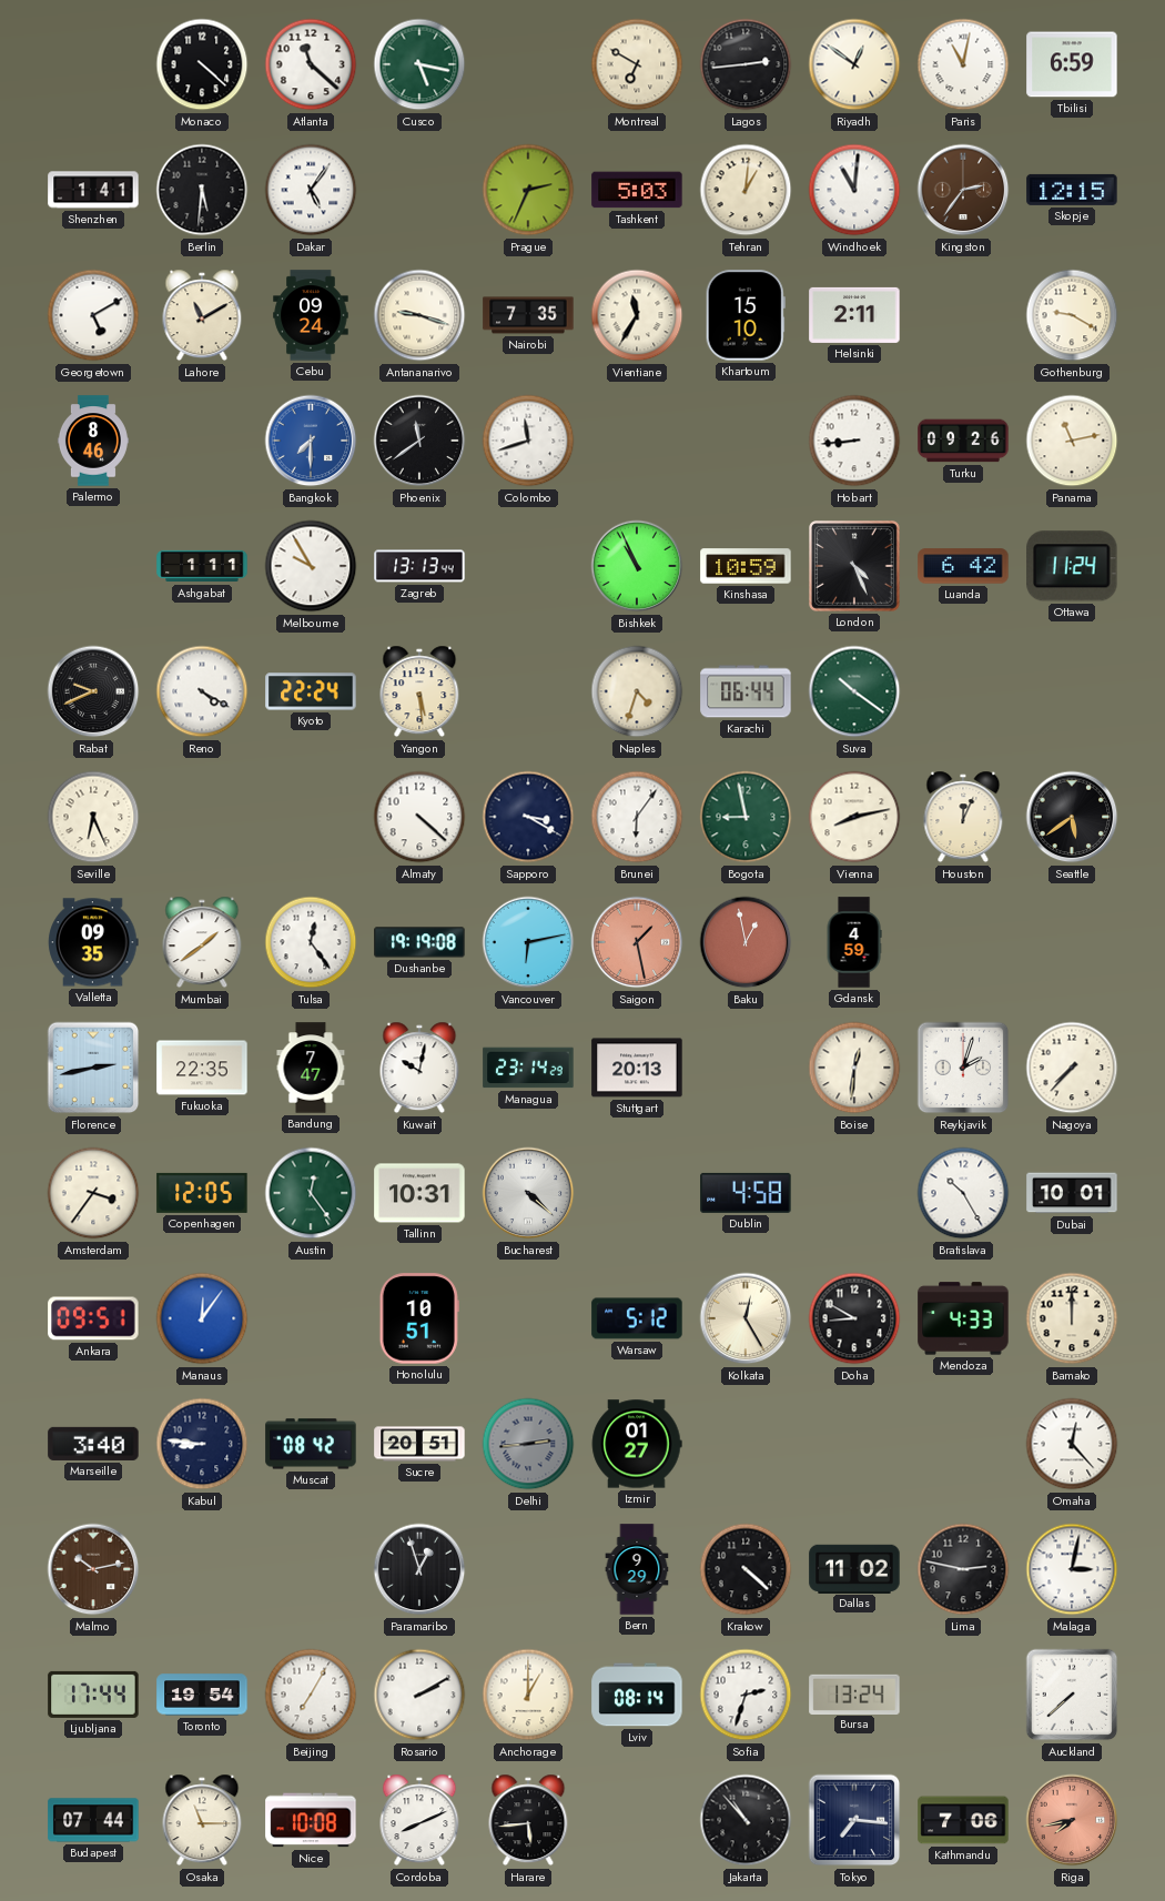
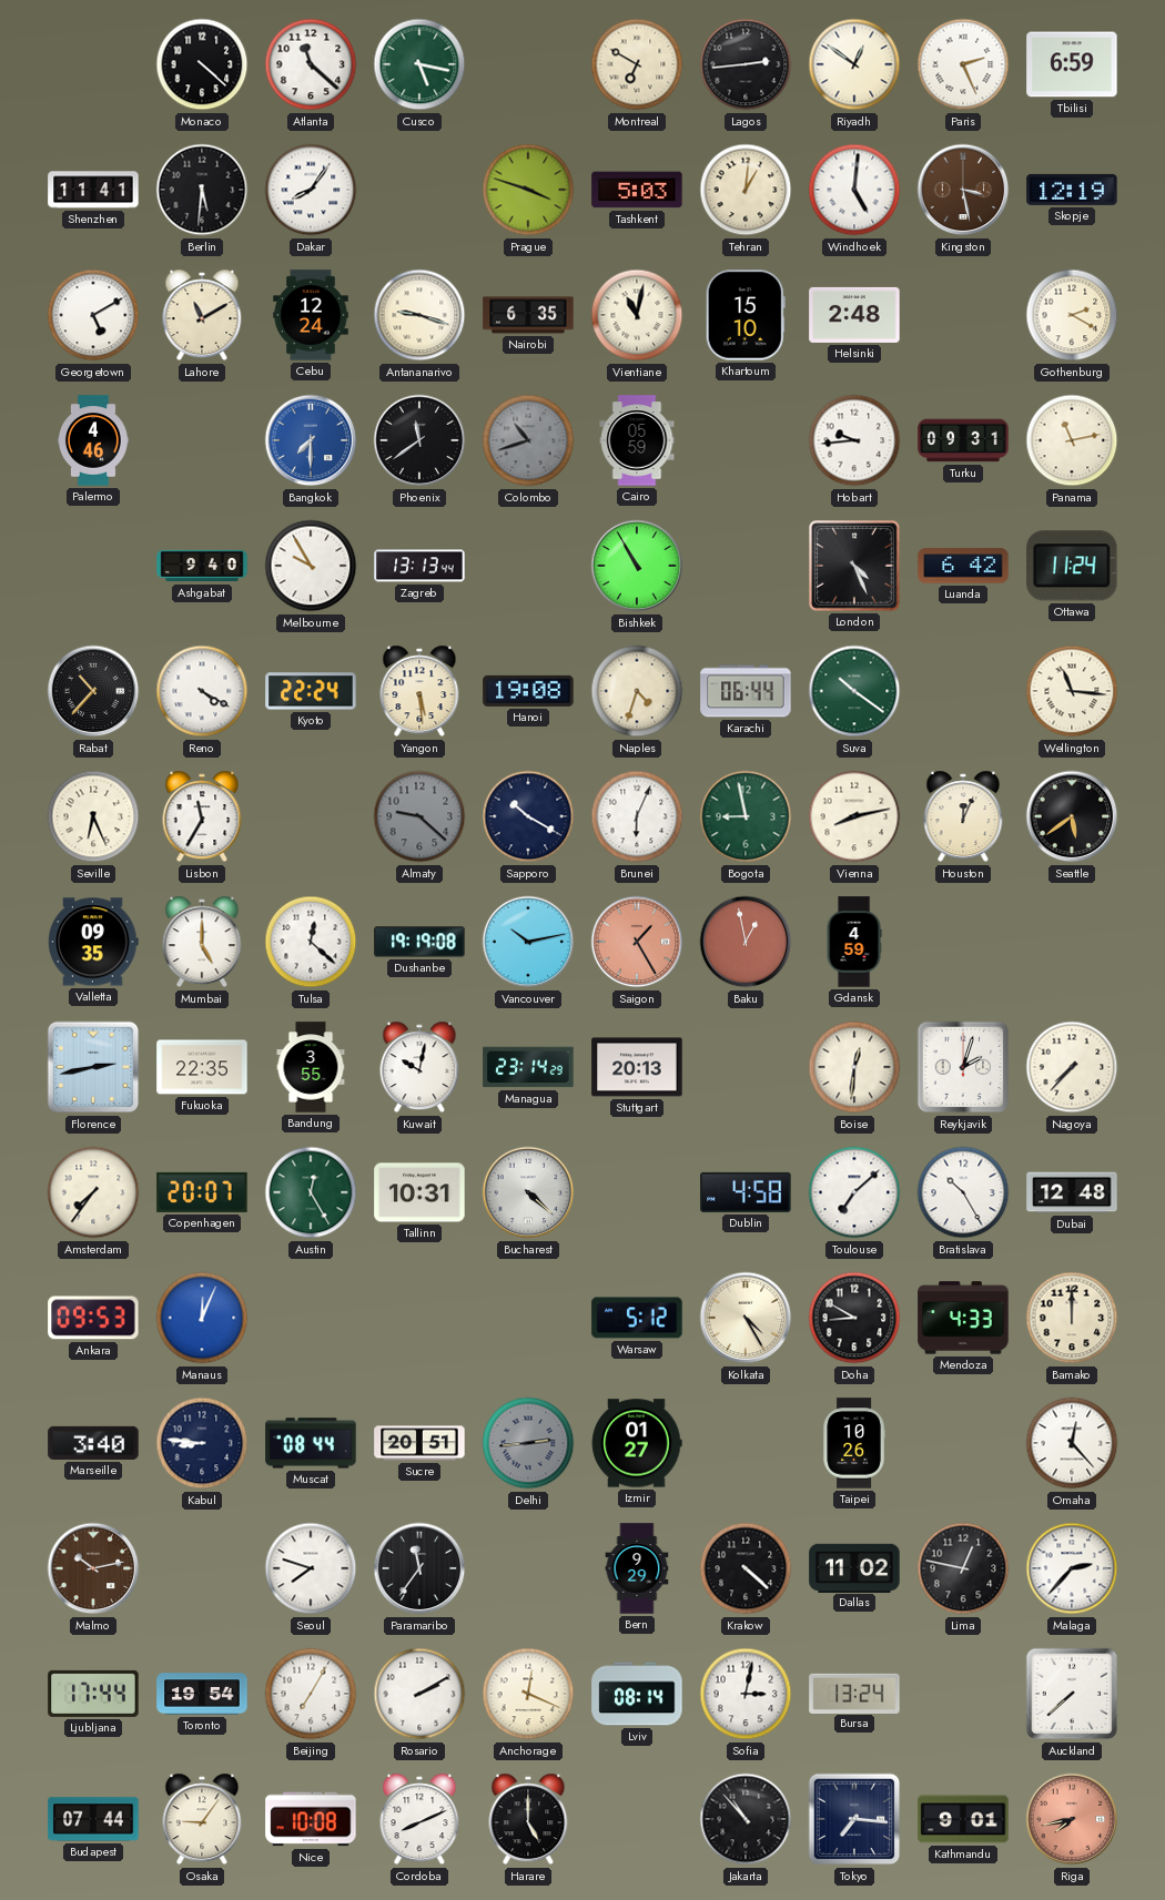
Paris: 11:02 -> 2:26 (963, 64)
Shenzhen: 1:41 -> 11:41 (93, 190)
Dakar: 5:06 -> 8:06 (311, 190)
Prague: 2:34 -> 3:48 (528, 190)
Windhoek: 11:01 -> 5:01 (854, 190)
Kingston: 2:36 -> 3:28 (963, 190)
Skopje: 12:15 -> 12:19 (1072, 190)
Cebu: 09:24 -> 12:24 (311, 315)
Nairobi: 7:35 -> 6:35 (528, 315)
Vientiane: 11:35 -> 11:02 (637, 315)
Helsinki: 2:11 -> 2:48 (854, 315)
Gothenburg: 9:20 -> 2:20 (1072, 315)
Palermo: 8:46 -> 4:46 (93, 440)
Colombo: 11:42 -> 10:42 (528, 440)
Colombo dial: white -> grey (528, 440)
Cairo: none -> 05:59 (637, 440)
Hobart: 8:44 -> 9:44 (854, 440)
Turku: 09:26 -> 09:31 (963, 440)
Ashgabat: 1:11 -> 9:40 (202, 566)
Bishkek: 10:56 -> 10:55 (637, 566)
Kinshasa: 10:59 -> none (746, 566)
Rabat: 9:41 -> 10:37 (93, 691)
Hanoi: none -> 19:08 (528, 691)
Wellington: none -> 11:16 (1072, 691)
Lisbon: none -> 11:35 (202, 816)
Almaty: 4:22 -> 9:22 (419, 816)
Almaty dial: white -> grey (419, 816)
Sapporo: 3:20 -> 10:20 (528, 816)
Brunei: 6:06 -> 6:04 (637, 816)
Mumbai: 1:39 -> 5:00 (202, 942)
Tulsa: 12:24 -> 12:22 (311, 942)
Vancouver: 6:13 -> 10:13 (528, 942)
Saigon: 1:28 -> 1:25 (637, 942)
Bandung: 7:47 -> 3:55 (311, 1067)
Amsterdam: 3:36 -> 7:36 (93, 1192)
Copenhagen: 12:05 -> 20:07 (202, 1192)
Austin: 12:24 -> 12:25 (311, 1192)
Toulouse: none -> 7:08 (854, 1192)
Dubai: 10:01 -> 12:48 (1072, 1192)
Ankara: 09:51 -> 09:53 (93, 1318)
Manaus: 12:06 -> 12:04 (202, 1318)
Honolulu: 10:51 -> none (419, 1318)
Kolkata: 12:25 -> 4:25 (746, 1318)
Muscat: 08:42 -> 08:44 (311, 1443)
Taipei: none -> 10:26 (854, 1443)
Seoul: none -> 7:48 (311, 1568)
Paramaribo: 12:57 -> 11:36 (419, 1568)
Lima: 2:47 -> 12:47 (963, 1568)
Malaga: 3:02 -> 2:37 (1072, 1568)
Anchorage: 1:00 -> 12:19 (528, 1694)
Sofia: 2:33 -> 3:02 (746, 1694)
Osaka: 11:15 -> 9:06 (202, 1819)
Harare: 5:44 -> 5:00 (528, 1819)
Kathmandu: 7:06 -> 9:01 (963, 1819)
